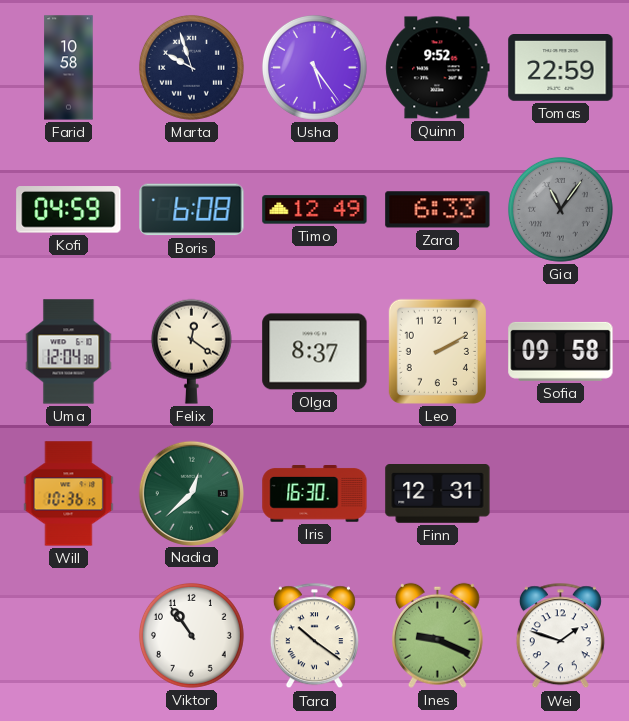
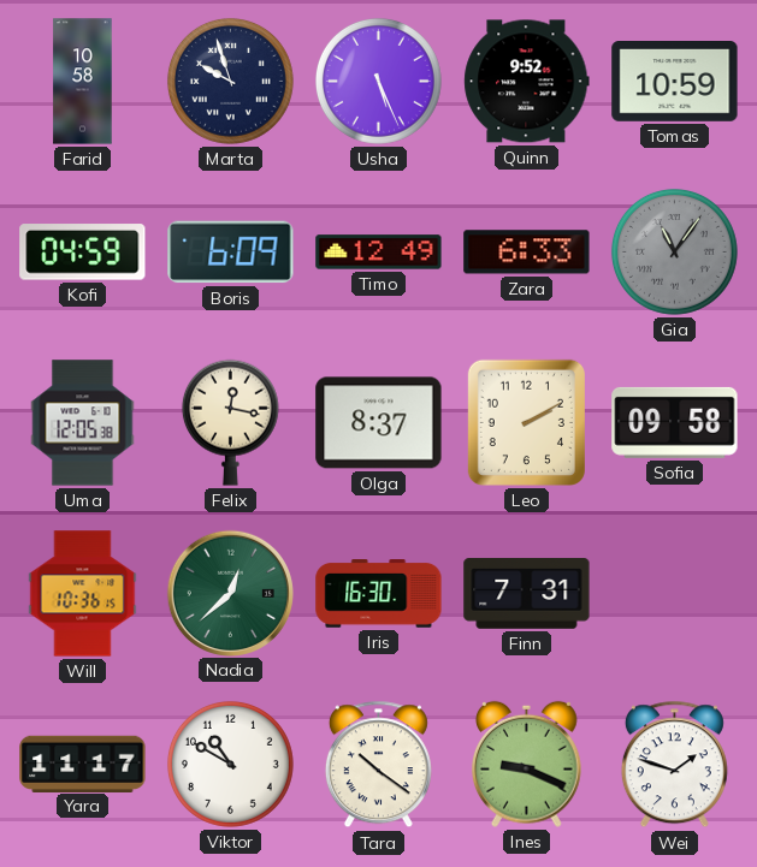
Usha: 5:24 -> 5:26 (378, 81)
Tomas: 22:59 -> 10:59 (675, 82)
Boris: 6:08 -> 6:09 (231, 253)
Uma: 12:04 -> 12:05 (83, 423)
Felix: 12:21 -> 12:17 (230, 422)
Finn: 12:31 -> 7:31 (527, 594)
Yara: none -> 11:17 (83, 764)
Viktor: 10:54 -> 10:50 (230, 764)
